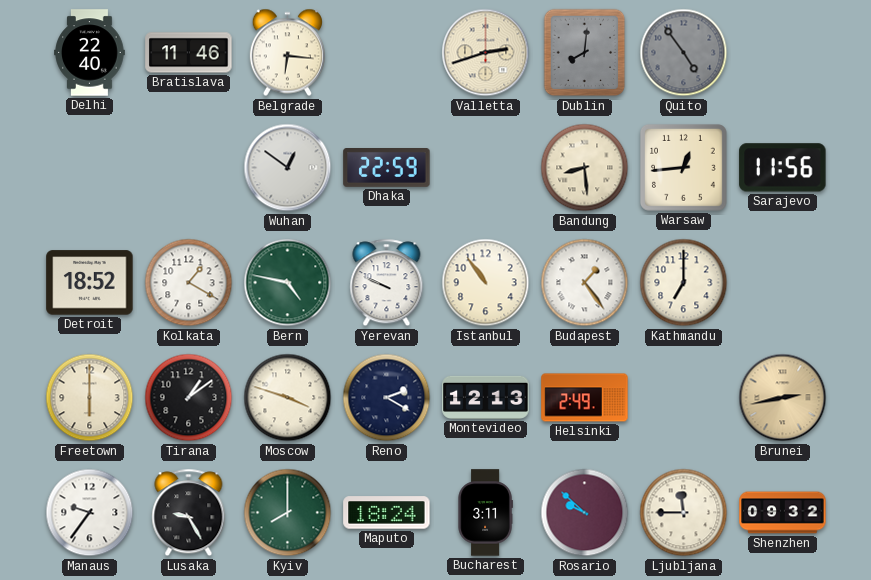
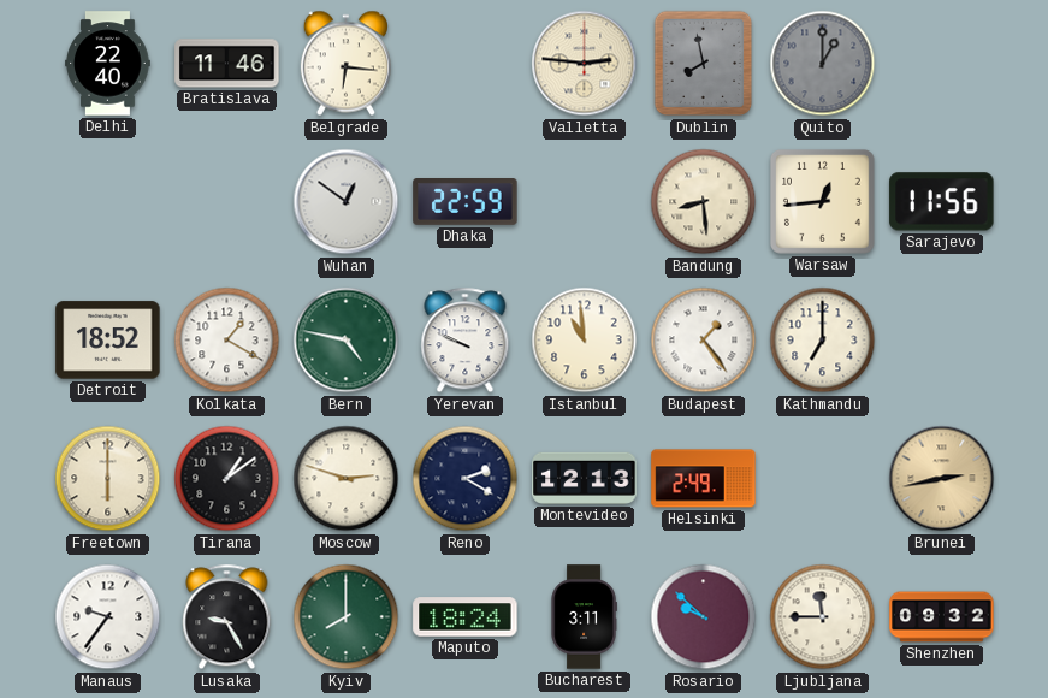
Valletta: 2:42 -> 2:46 (585, 64)
Dublin: 8:01 -> 7:58 (704, 64)
Quito: 4:54 -> 1:00 (823, 64)
Istanbul: 10:54 -> 10:59 (585, 341)
Moscow: 3:48 -> 2:48 (347, 479)
